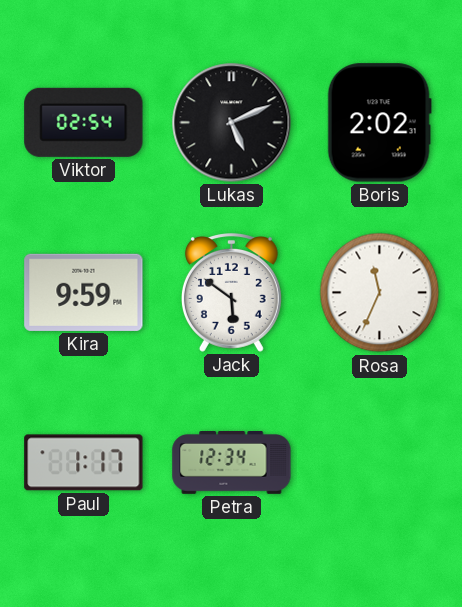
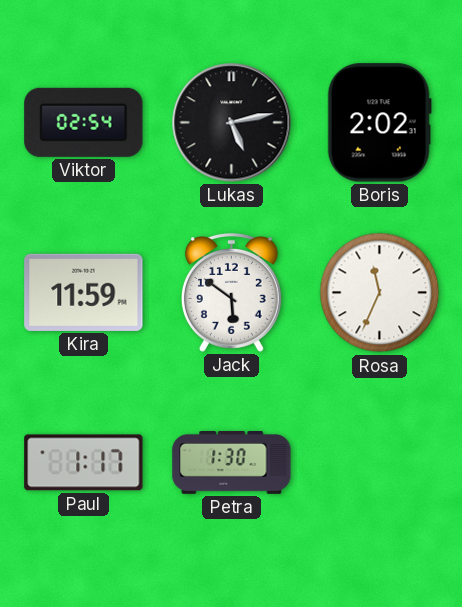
Lukas: 5:11 -> 5:13 (232, 123)
Kira: 9:59 -> 11:59 (84, 292)
Petra: 12:34 -> 1:30 (232, 463)
